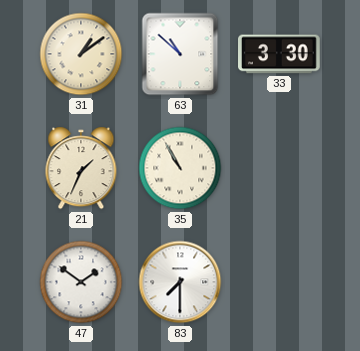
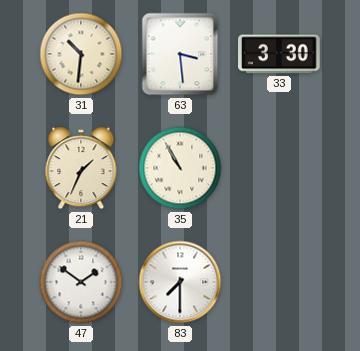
31: 1:09 -> 10:31 (81, 54)
63: 10:52 -> 3:29 (180, 54)
